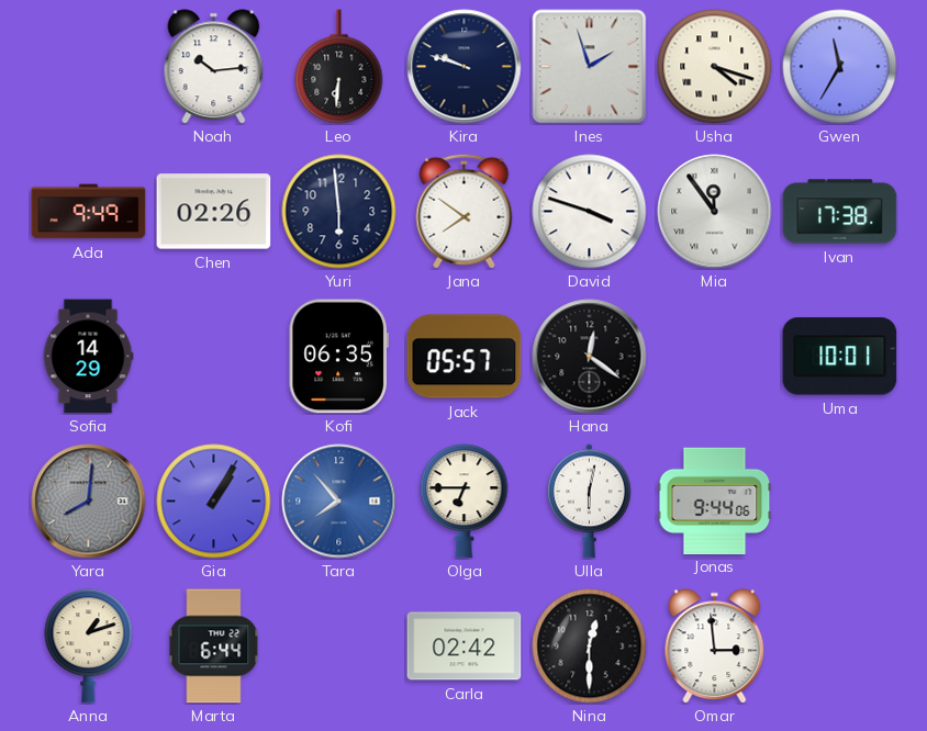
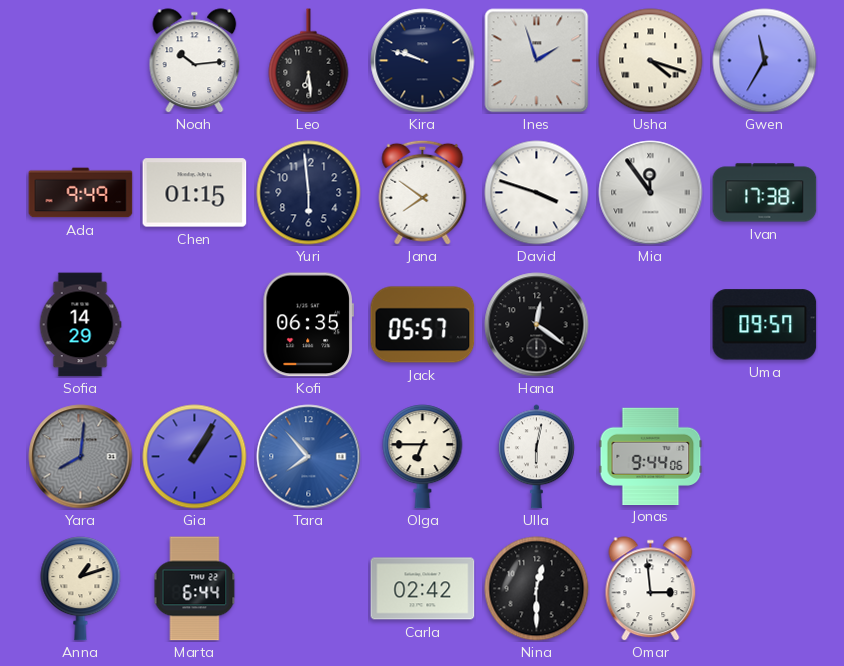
Leo: 6:31 -> 6:29 (309, 61)
Chen: 02:26 -> 01:15 (195, 193)
Uma: 10:01 -> 09:57 (765, 325)
